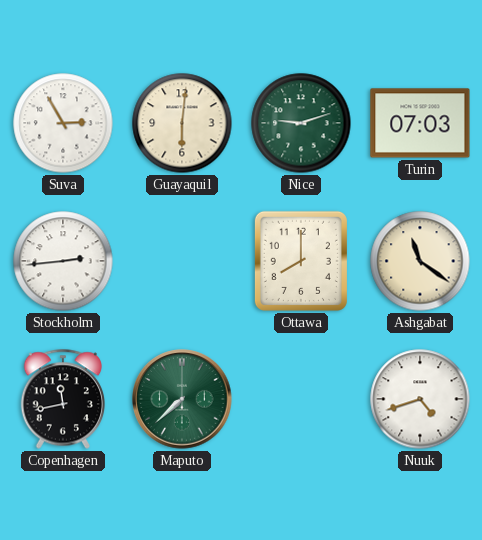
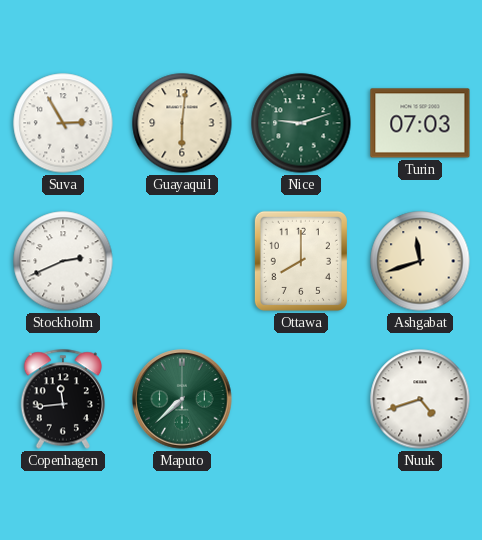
Stockholm: 2:44 -> 2:41 (63, 261)
Ashgabat: 11:21 -> 11:42 (420, 261)
Copenhagen: 11:43 -> 11:44 (62, 399)
